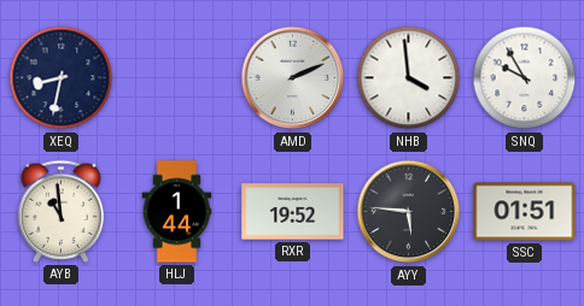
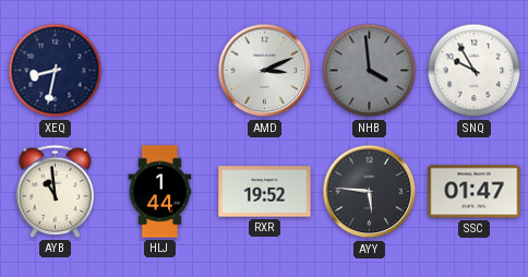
AMD: 2:11 -> 3:11 (265, 71)
NHB dial: white -> grey (370, 71)
SSC: 01:51 -> 01:47 (475, 192)
